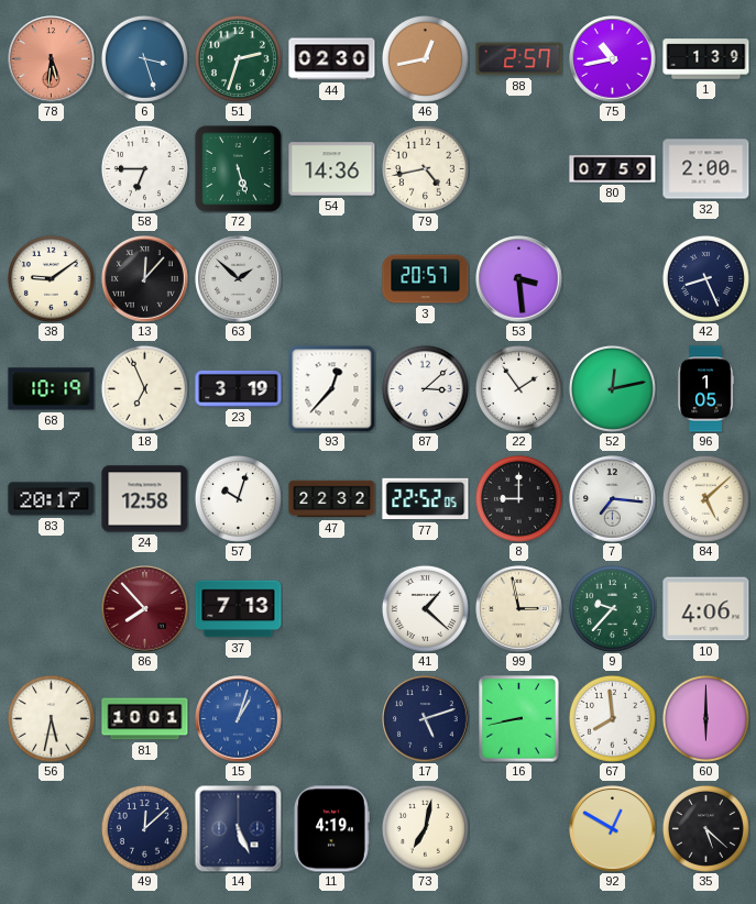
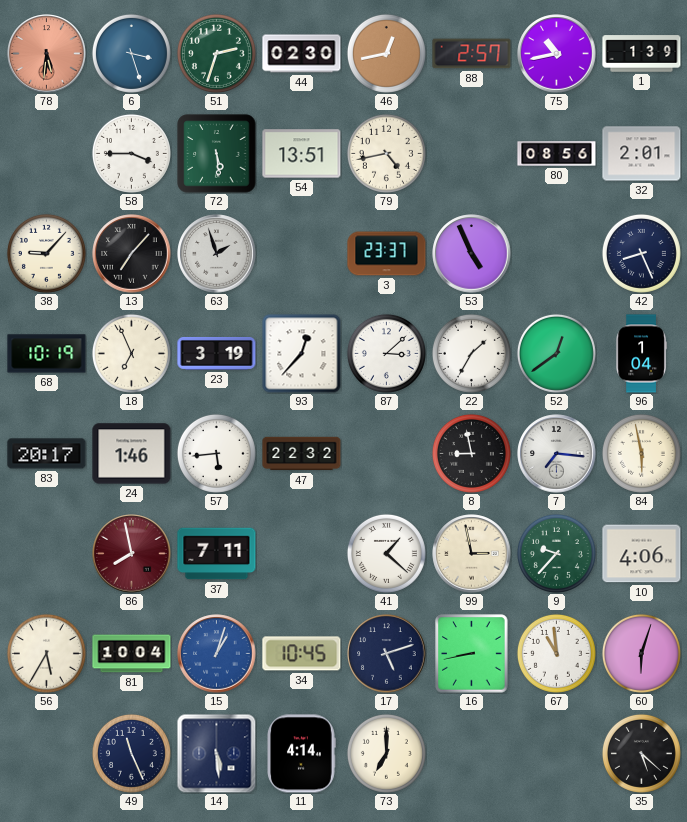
58: 6:45 -> 3:45 (131, 153)
72: 5:27 -> 5:29 (217, 154)
54: 14:36 -> 13:51 (302, 154)
80: 07:59 -> 08:56 (557, 154)
32: 2:00 -> 2:01 (642, 154)
38: 9:09 -> 9:07 (46, 253)
13: 12:07 -> 7:07 (132, 254)
63: 1:52 -> 1:57 (217, 254)
3: 20:57 -> 23:37 (387, 254)
53: 3:29 -> 4:56 (472, 254)
22: 1:54 -> 1:35 (471, 353)
52: 12:13 -> 12:39 (556, 353)
96: 1:05 -> 1:04 (641, 354)
24: 12:58 -> 1:46 (132, 454)
57: 10:03 -> 5:44 (216, 453)
77: 22:52 -> none (426, 499)
8: 9:00 -> 8:58 (471, 453)
84: 5:08 -> 5:58 (641, 453)
86: 7:53 -> 7:58 (132, 554)
37: 7:13 -> 7:11 (217, 554)
56: 5:32 -> 5:35 (46, 653)
81: 10:01 -> 10:04 (132, 654)
34: none -> 10:45 (302, 654)
67: 7:59 -> 10:59 (556, 653)
60: 6:00 -> 6:03 (641, 653)
49: 12:08 -> 11:26 (131, 753)
14: 5:26 -> 5:29 (216, 753)
11: 4:19 -> 4:14 (301, 754)
73: 7:02 -> 7:00 (386, 753)
92: 12:50 -> none (613, 829)
